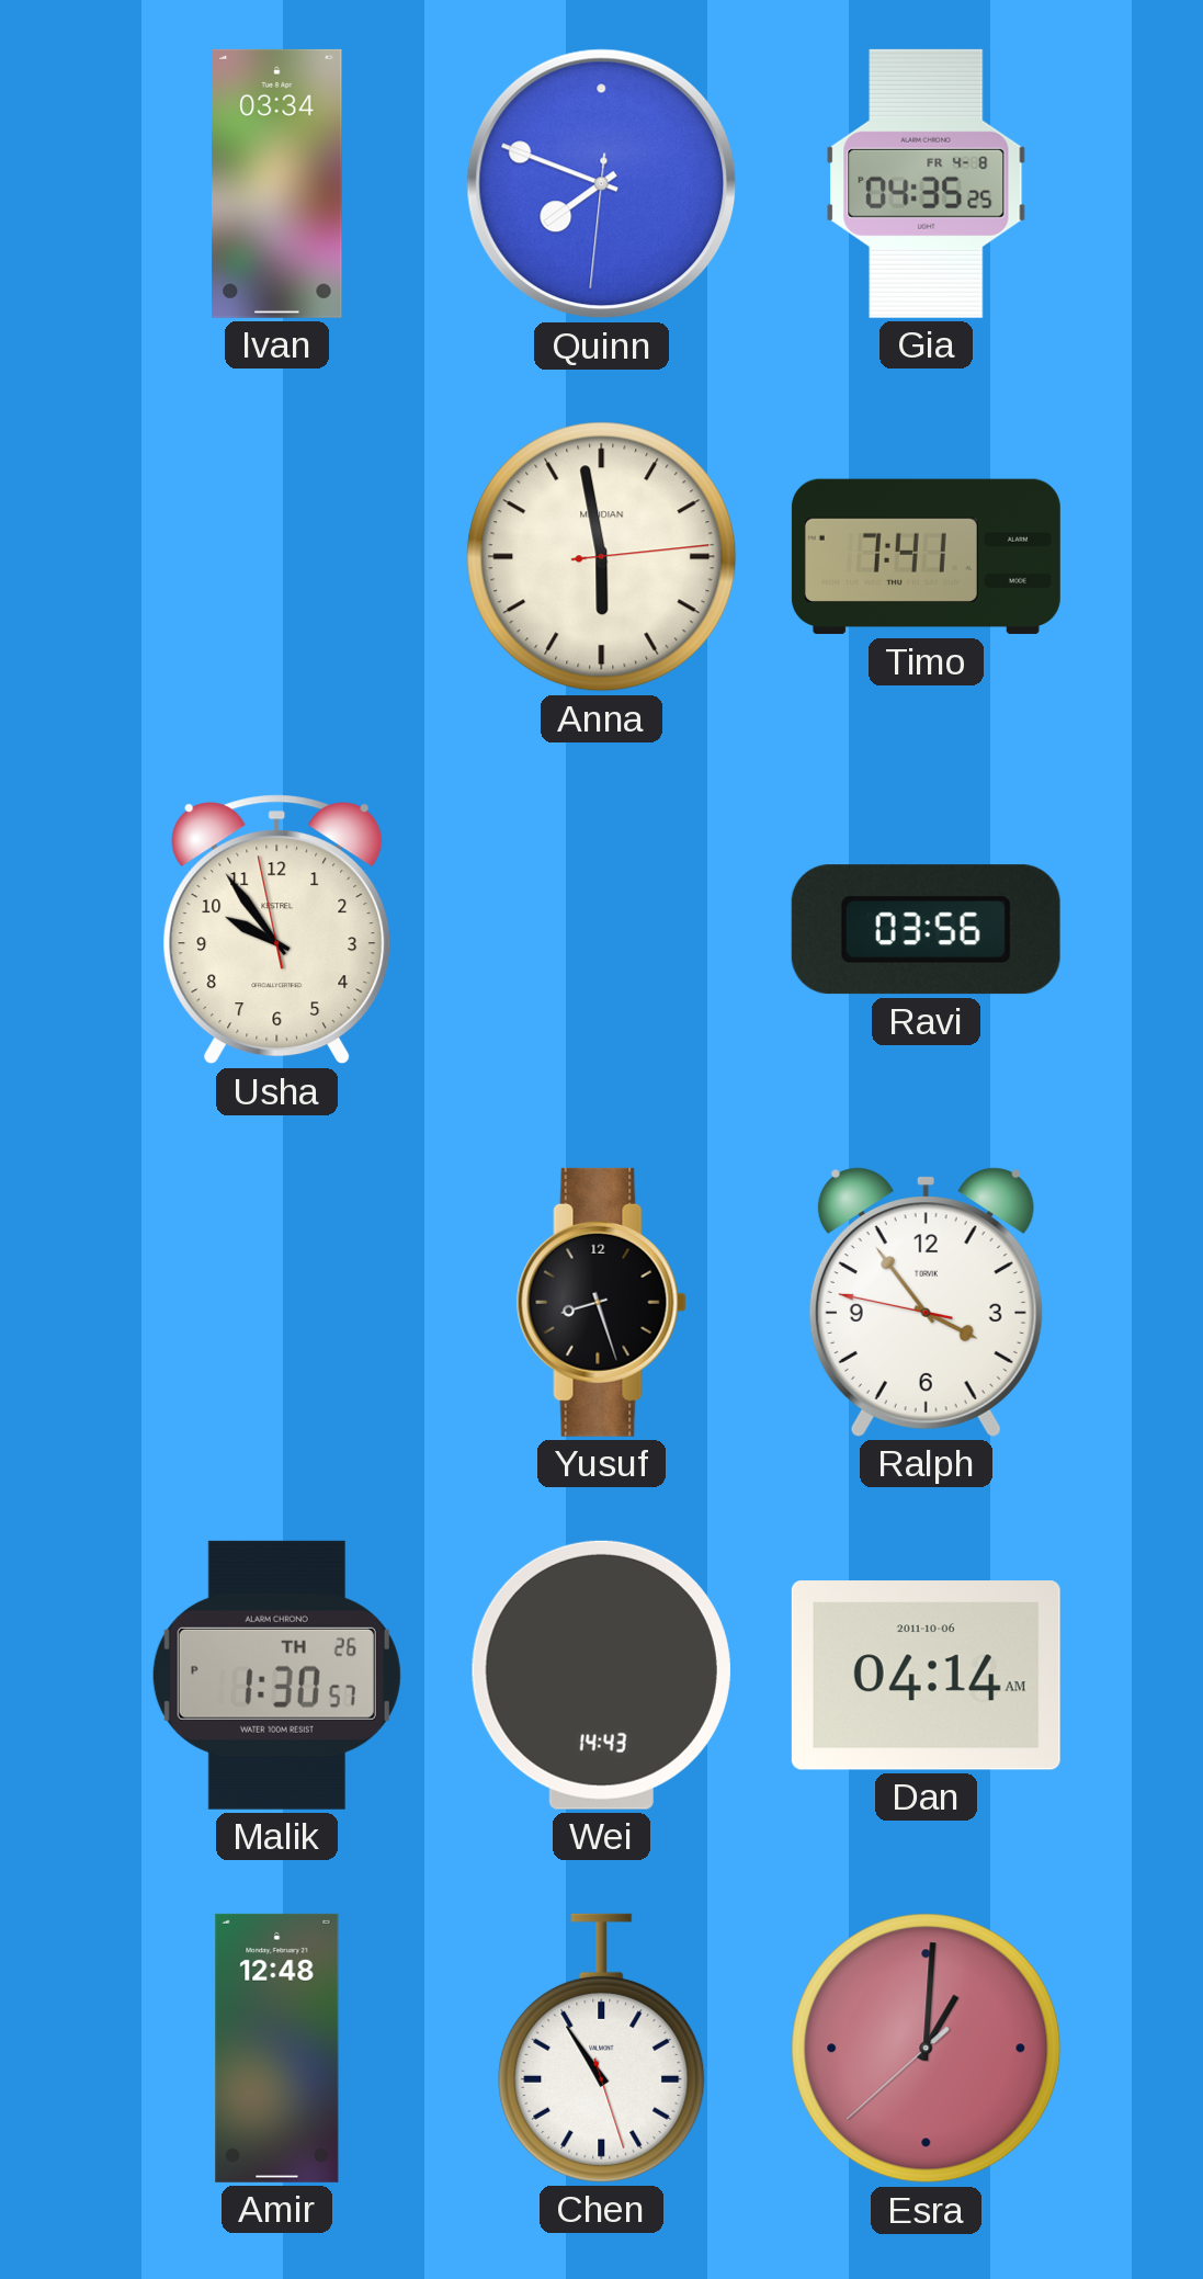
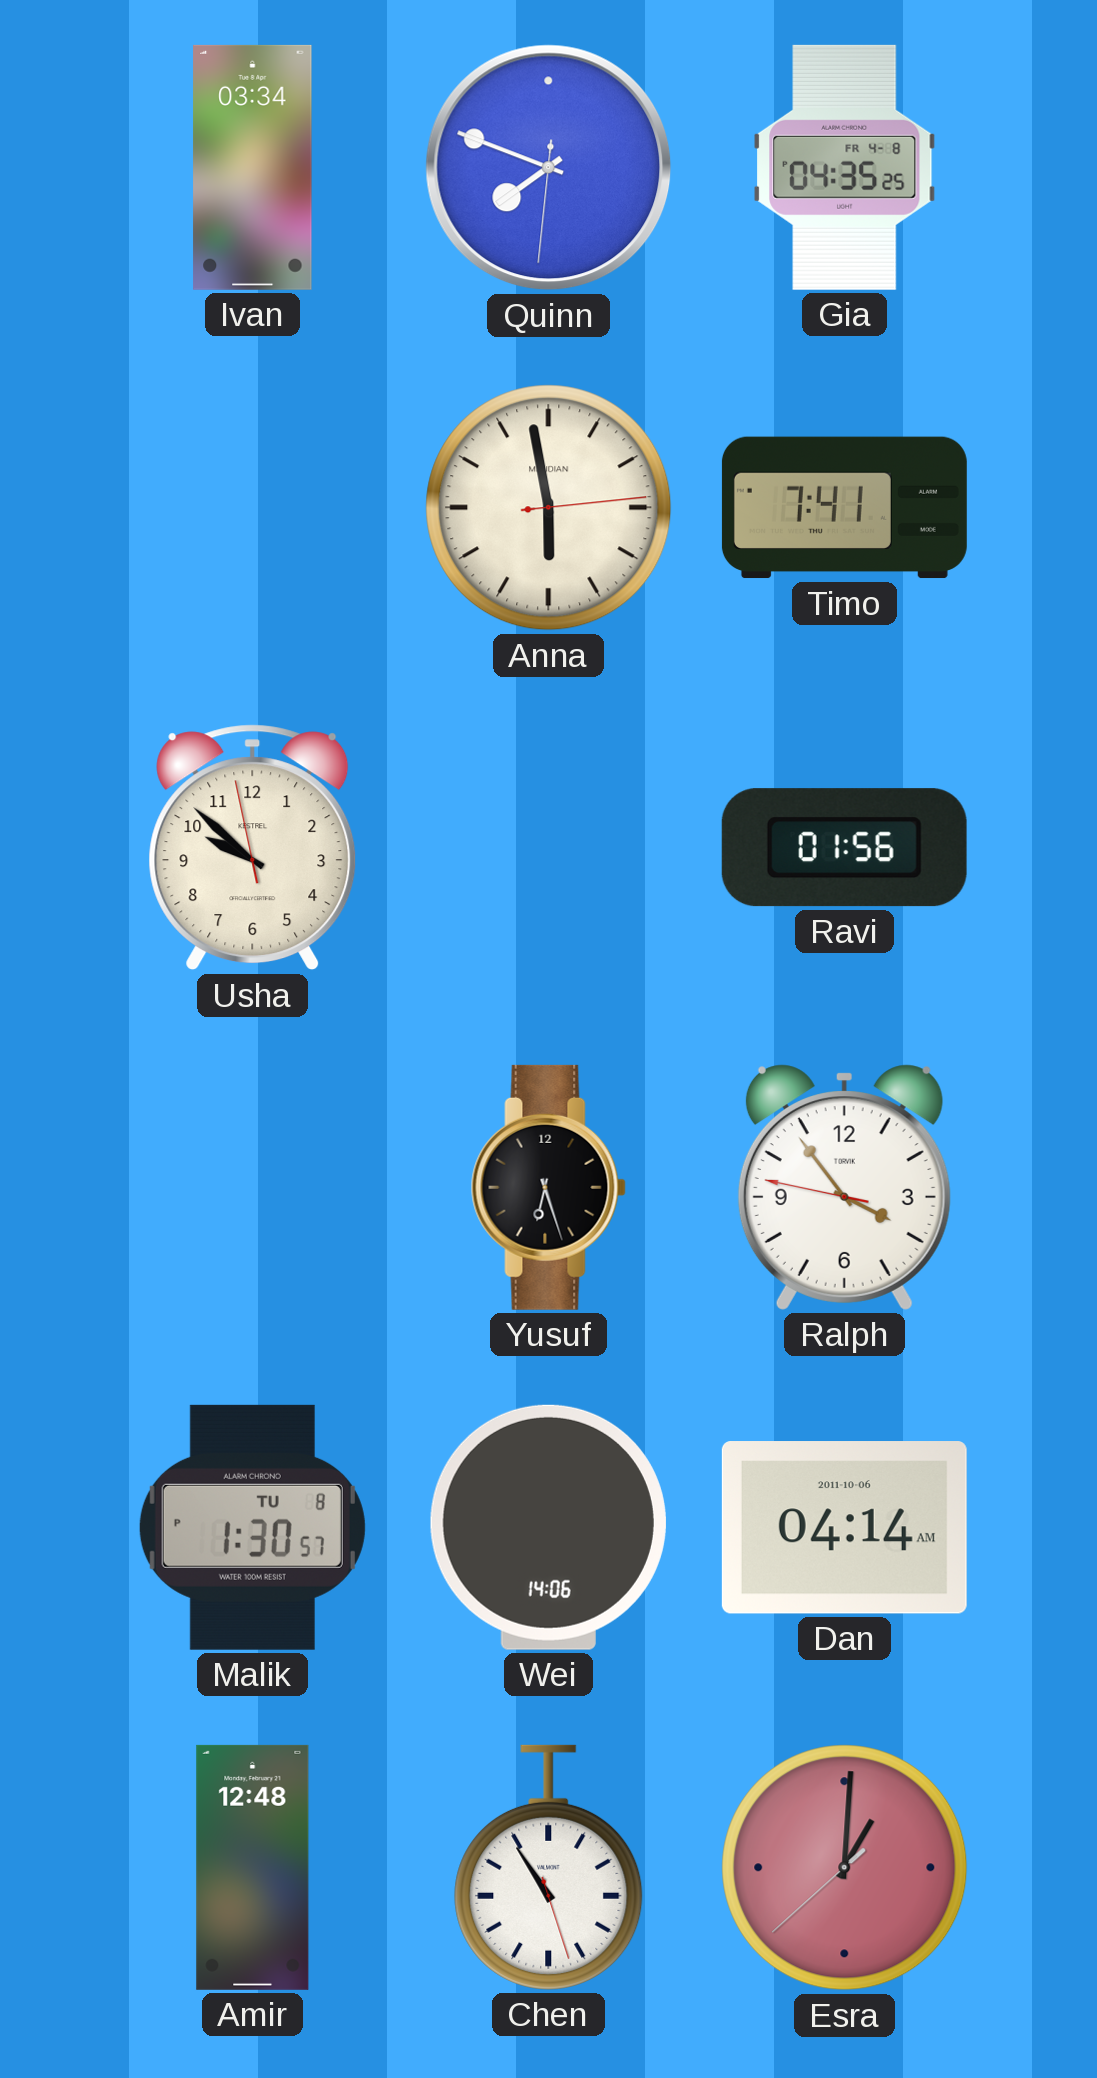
Usha: 9:53 -> 9:51 (253, 848)
Ravi: 03:56 -> 01:56 (844, 848)
Yusuf: 8:27 -> 6:27 (548, 1187)
Malik date: TH 26 -> TU 8 (252, 1527)
Wei: 14:43 -> 14:06 (548, 1527)
